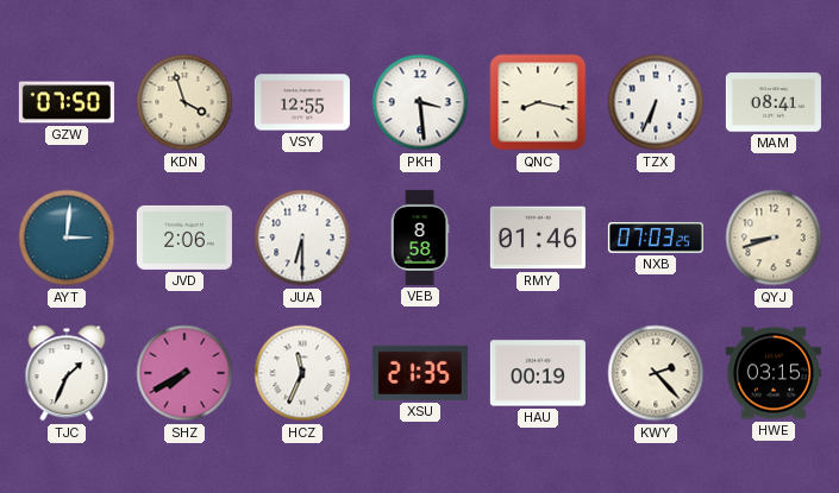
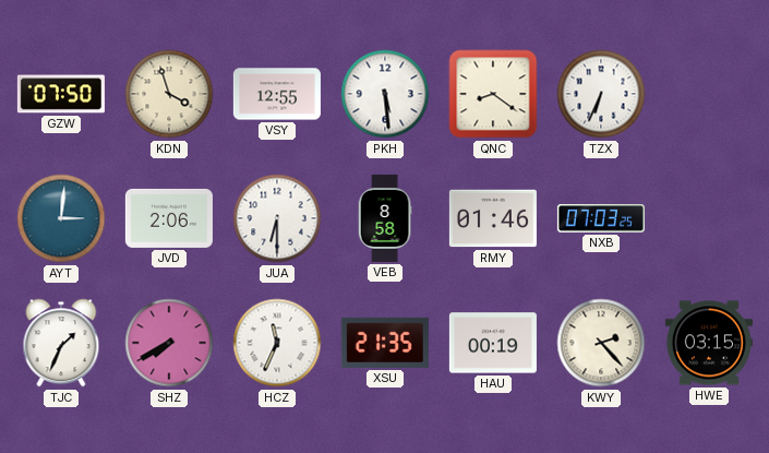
PKH: 3:29 -> 5:29 (385, 94)
QNC: 8:17 -> 8:21 (493, 94)
MAM: 08:41 -> none (774, 102)
QYJ: 8:42 -> none (774, 238)
